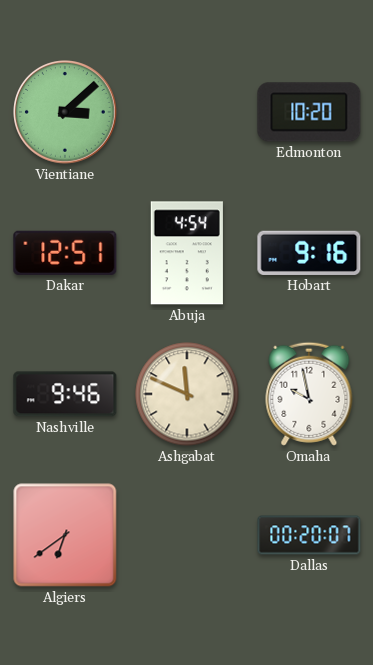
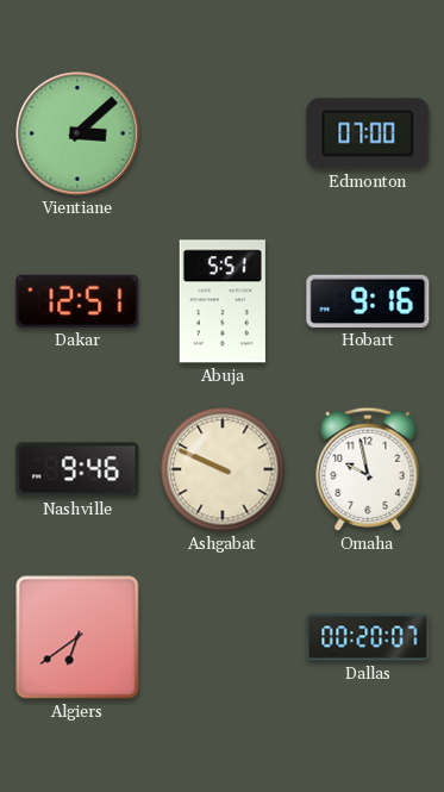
Edmonton: 10:20 -> 07:00 (368, 133)
Abuja: 4:54 -> 5:51 (223, 301)
Ashgabat: 11:49 -> 9:49 (223, 469)
